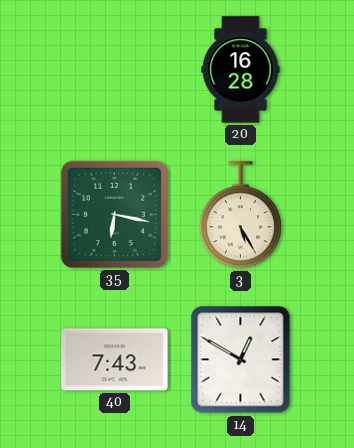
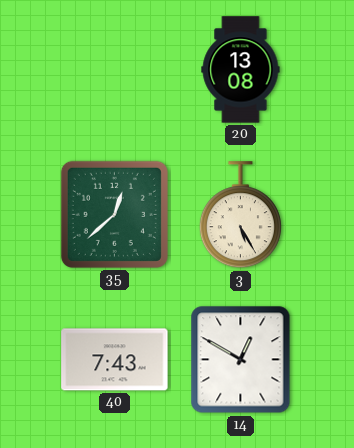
20: 16:28 -> 13:08 (241, 70)
35: 6:17 -> 12:38 (114, 214)
